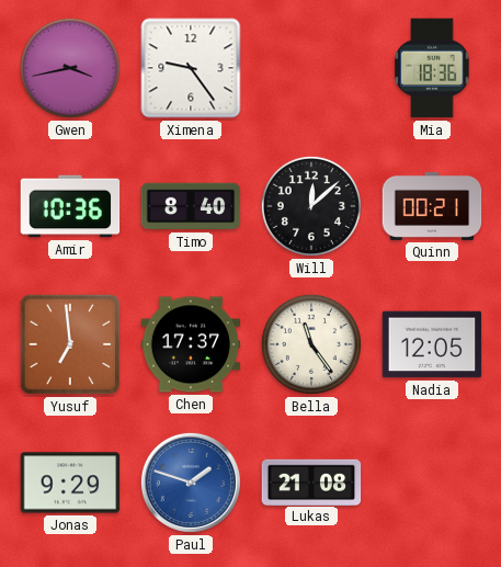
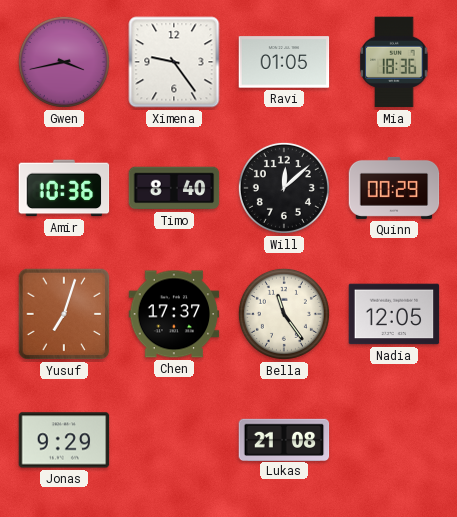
Ravi: none -> 01:05 (284, 62)
Quinn: 00:21 -> 00:29 (394, 188)
Yusuf: 6:59 -> 7:03 (64, 314)
Paul: 1:48 -> none (191, 483)
